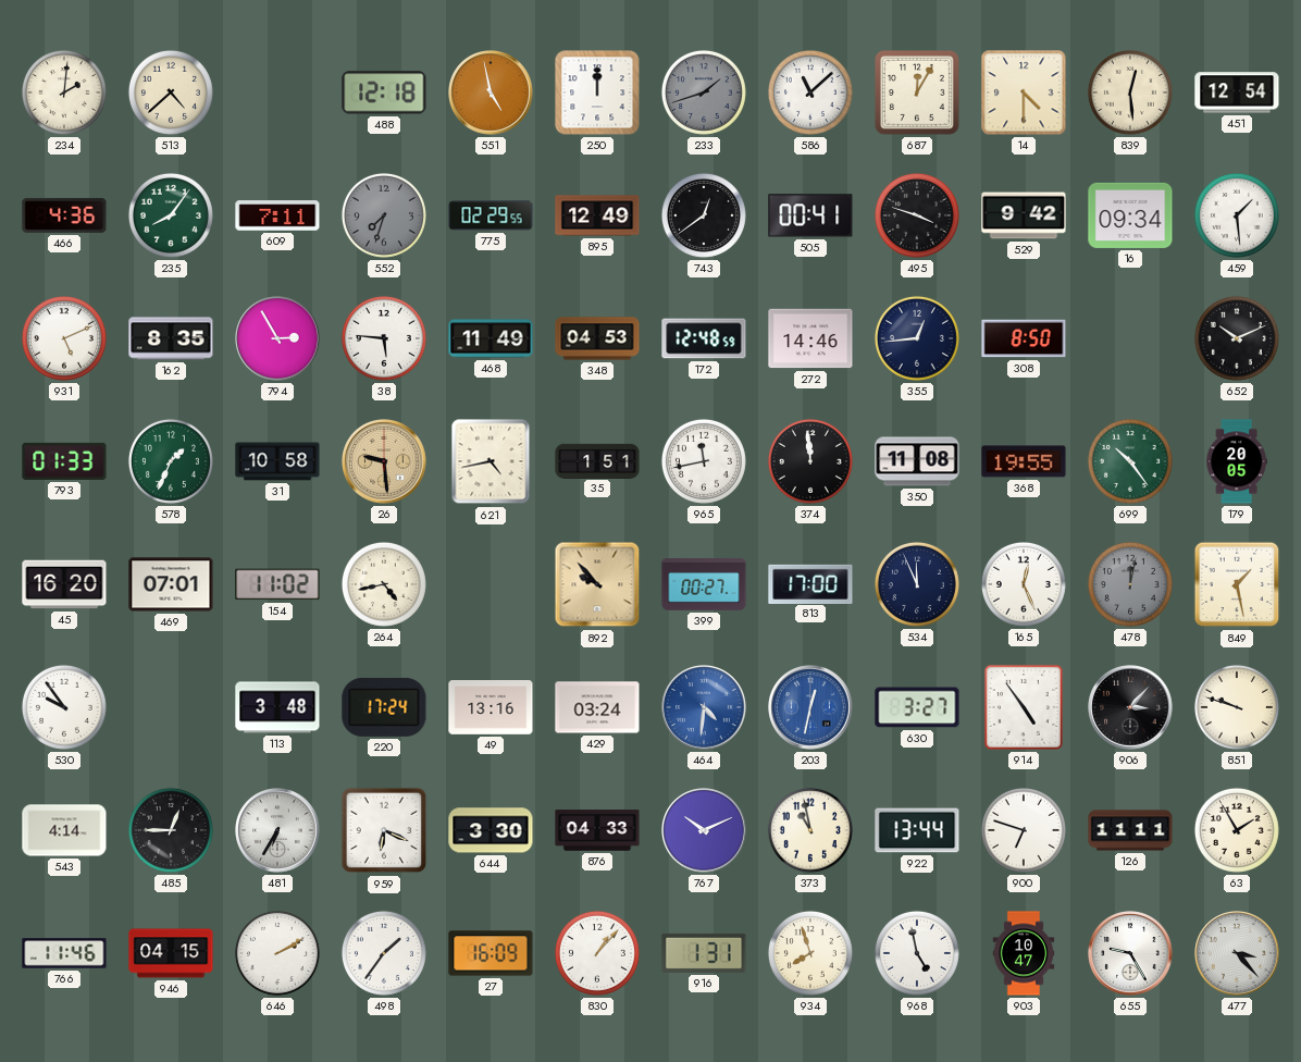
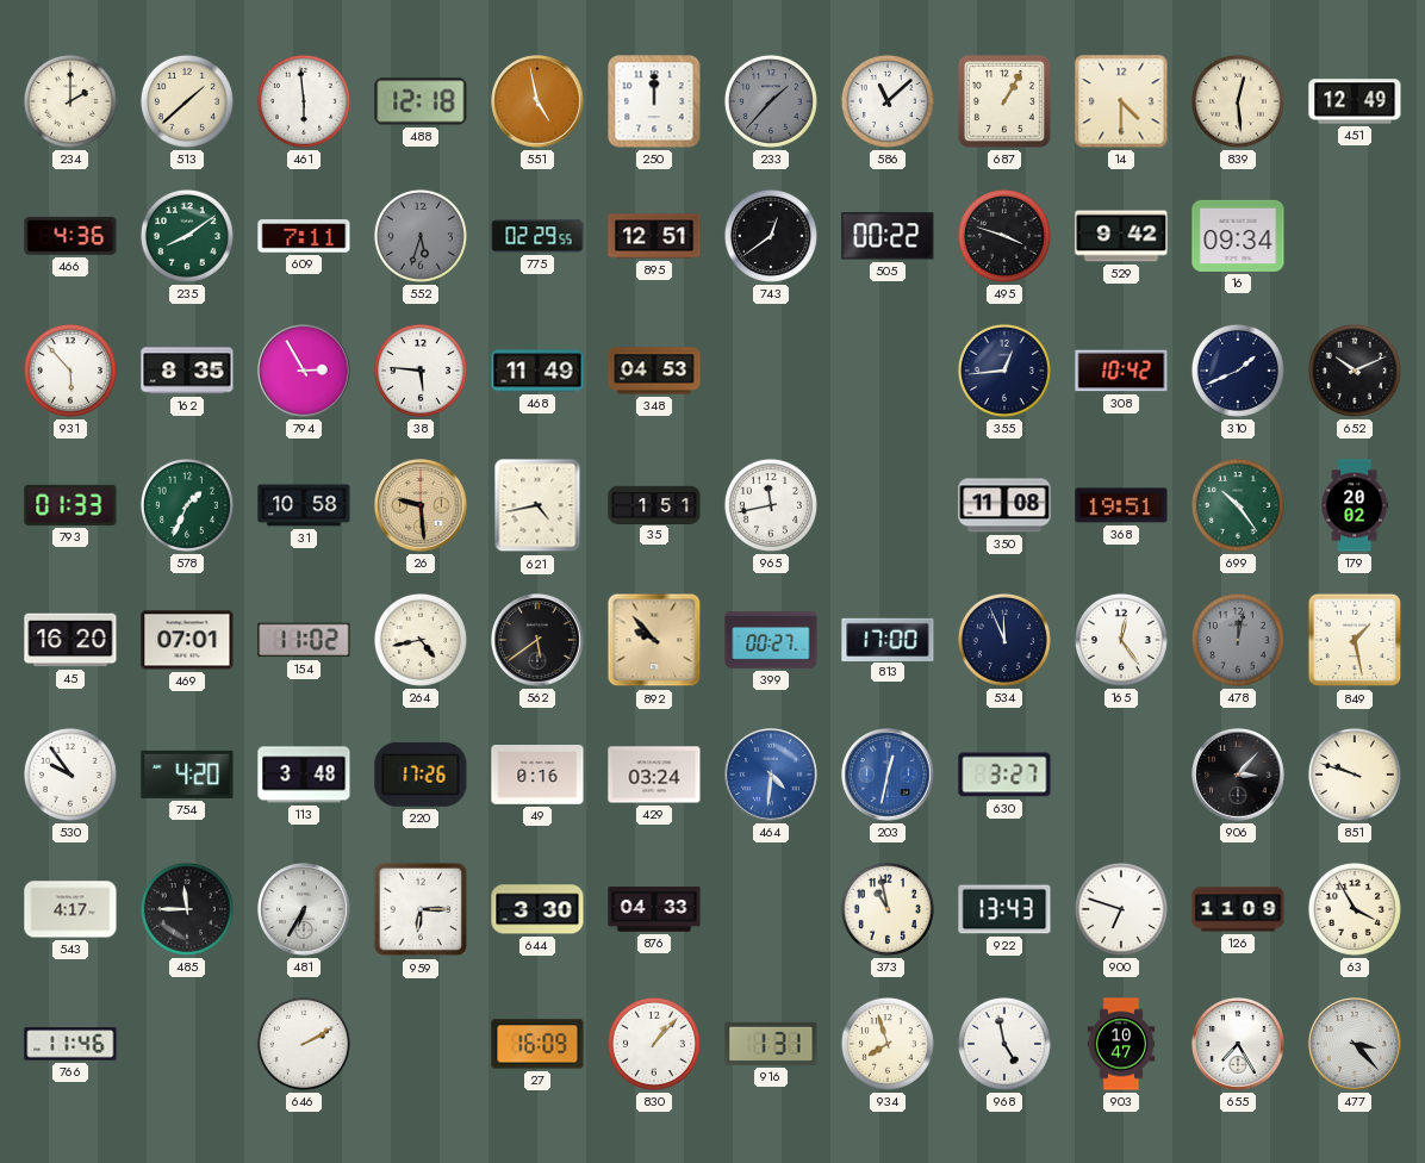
234: 2:01 -> 2:00 (70, 101)
513: 4:38 -> 1:38 (187, 101)
461: none -> 5:59 (304, 101)
233: 1:42 -> 1:37 (771, 101)
687: 12:05 -> 1:05 (1004, 101)
451: 12:54 -> 12:49 (1355, 101)
235: 8:06 -> 8:09 (187, 236)
552: 7:33 -> 5:33 (421, 236)
895: 12:49 -> 12:51 (654, 236)
505: 00:41 -> 00:22 (888, 236)
459: 1:29 -> none (1237, 215)
931: 5:11 -> 5:53 (70, 371)
172: 12:48 -> none (704, 338)
272: 14:46 -> none (810, 338)
308: 8:50 -> 10:42 (1121, 371)
310: none -> 1:41 (1238, 371)
374: 11:59 -> none (810, 461)
368: 19:55 -> 19:51 (1121, 505)
179: 20:05 -> 20:02 (1354, 505)
562: none -> 5:39 (537, 640)
165: 12:26 -> 12:24 (1121, 640)
754: none -> 4:20 (187, 775)
220: 17:24 -> 17:26 (421, 775)
49: 13:16 -> 0:16 (537, 776)
914: 4:54 -> none (1024, 707)
543: 4:14 -> 4:17 (70, 909)
485: 12:45 -> 11:45 (187, 909)
959: 6:19 -> 6:15 (421, 909)
767: 10:11 -> none (704, 830)
922: 13:44 -> 13:43 (1004, 909)
126: 11:11 -> 11:09 (1238, 909)
63: 1:55 -> 3:55 (1355, 909)
946: 04:15 -> none (171, 953)
498: 1:36 -> none (384, 953)
655: 9:25 -> 7:25 (1238, 1044)
